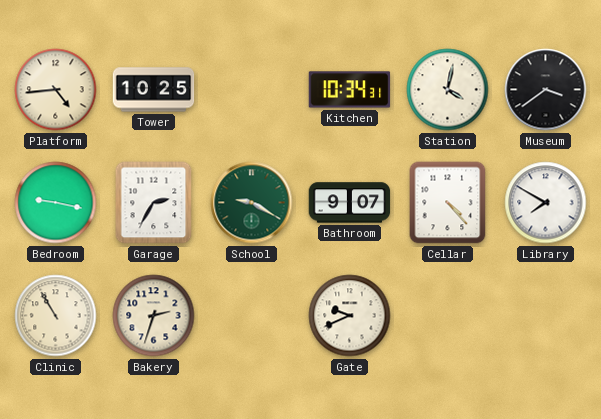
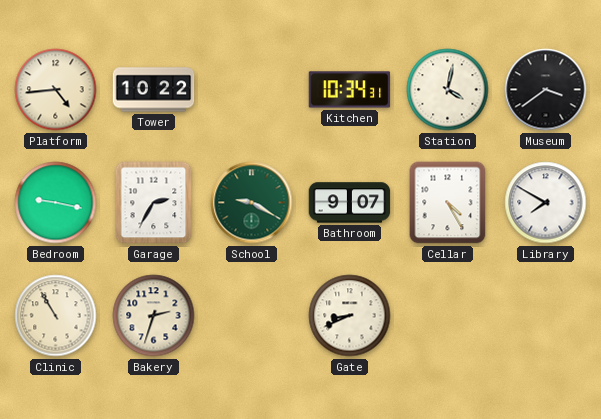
Tower: 10:25 -> 10:22 (154, 90)
Cellar: 4:23 -> 4:25 (448, 203)
Gate: 9:41 -> 8:41 (350, 316)
